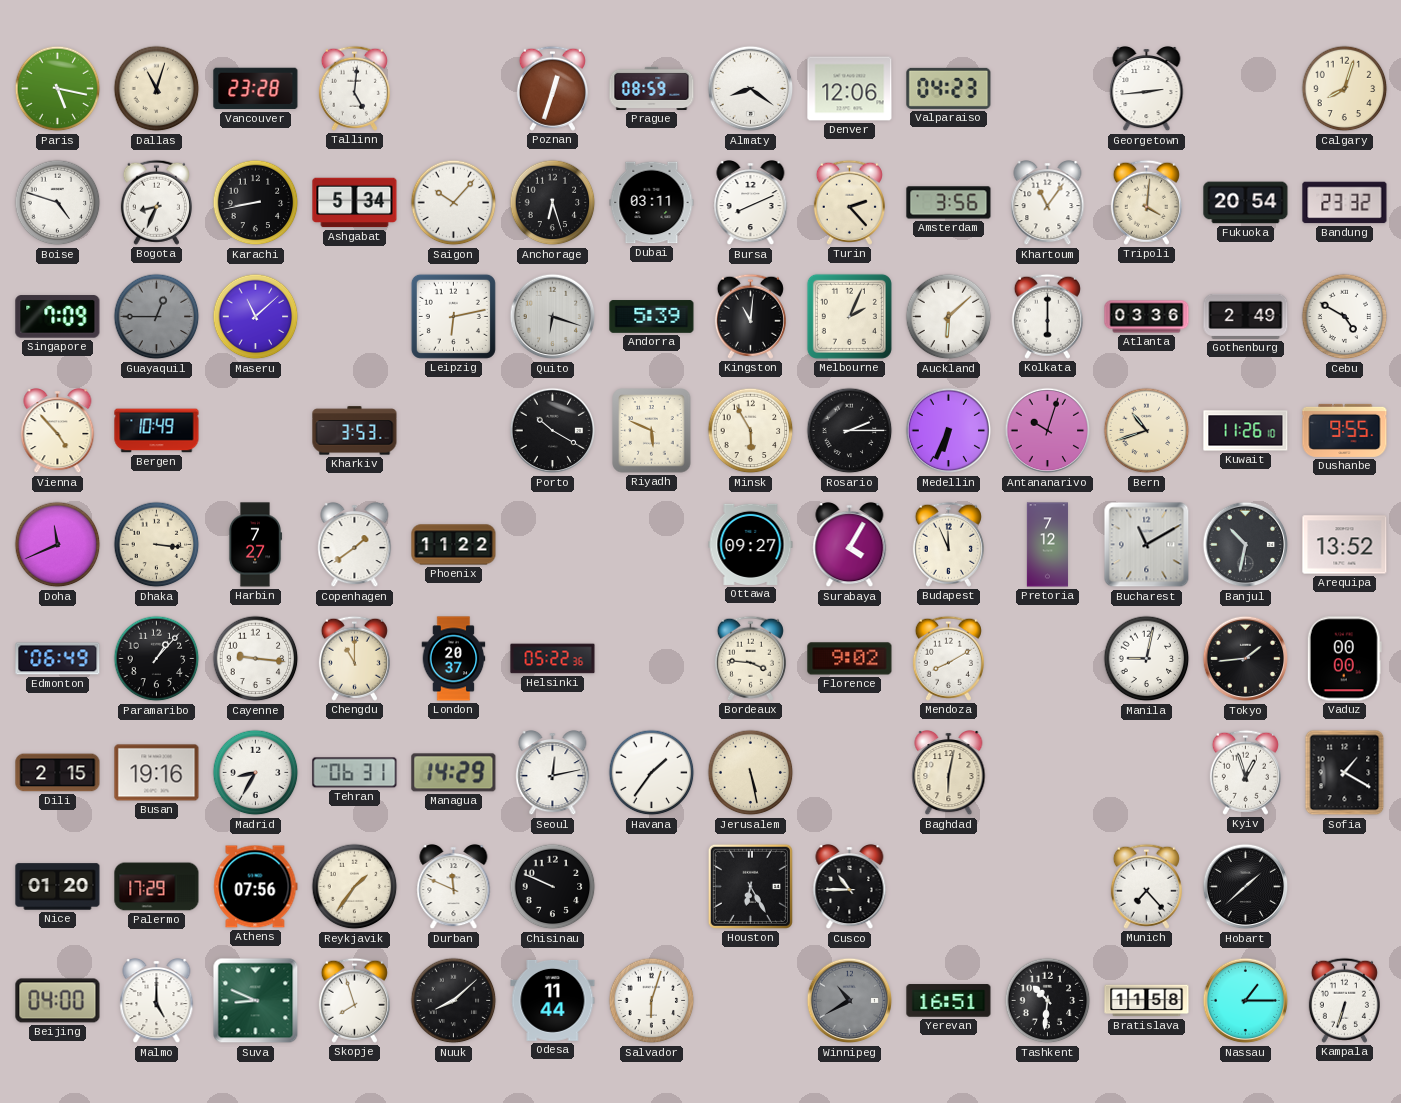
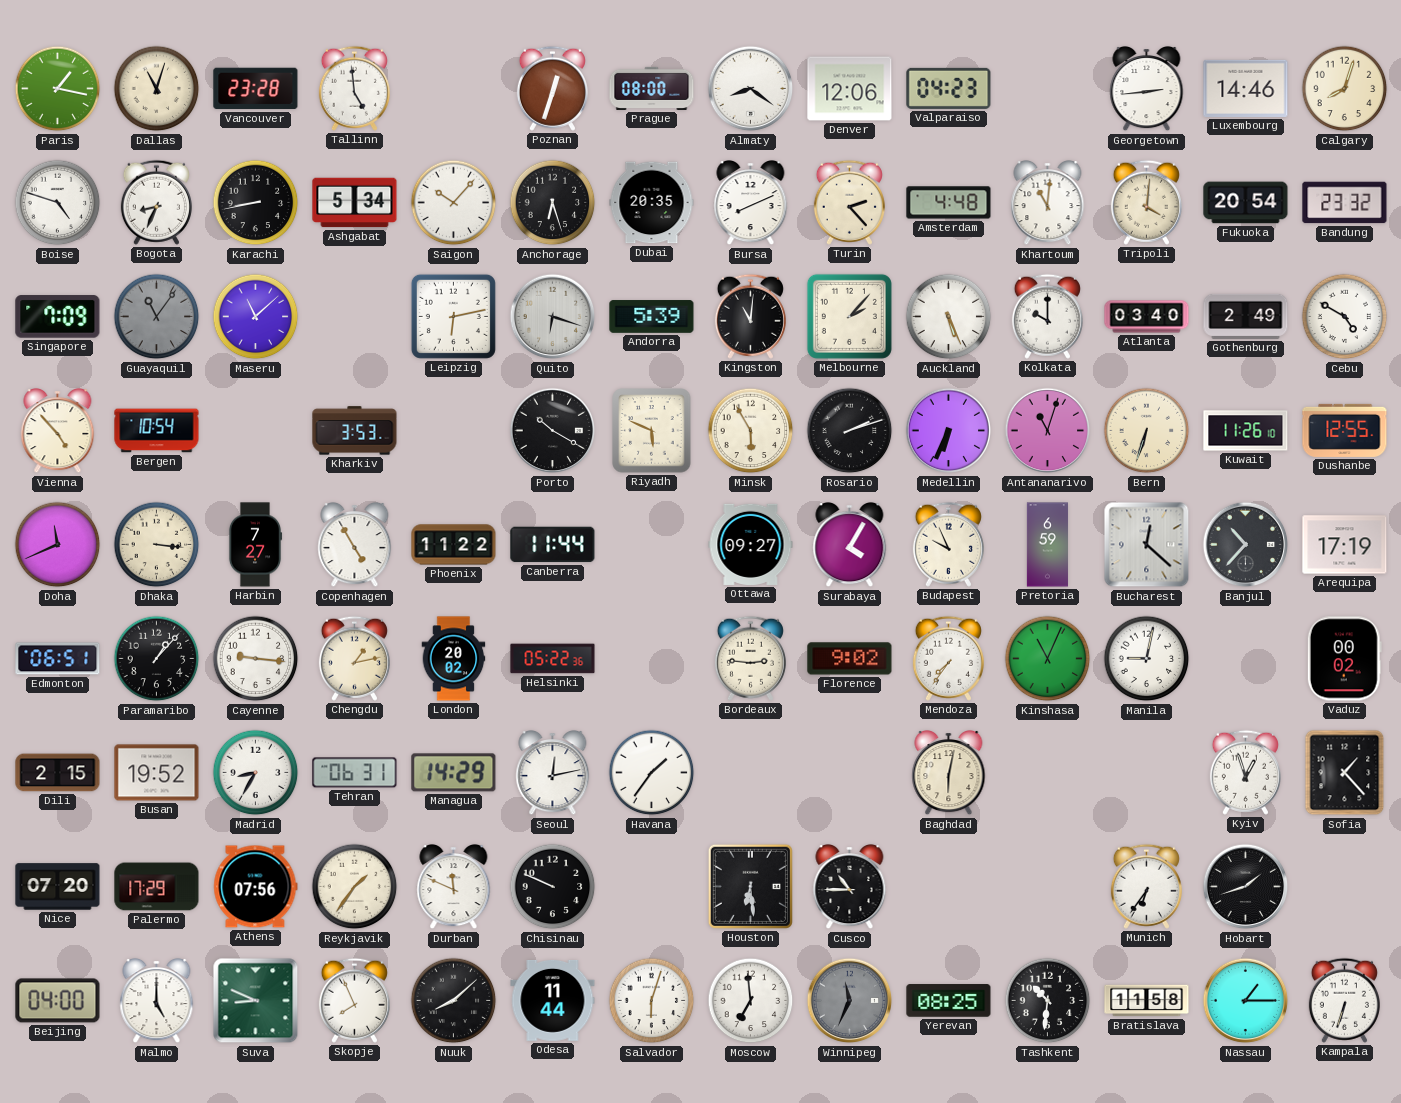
Paris: 5:17 -> 1:17 (58, 89)
Tallinn: 5:01 -> 4:59 (354, 88)
Prague: 08:59 -> 08:00 (652, 88)
Luxembourg: none -> 14:46 (1246, 88)
Dubai: 03:11 -> 20:35 (652, 203)
Amsterdam: 3:56 -> 4:48 (949, 203)
Khartoum: 11:06 -> 11:01 (1048, 204)
Guayaquil: 12:45 -> 11:06 (157, 317)
Melbourne: 2:04 -> 2:07 (849, 316)
Auckland: 6:08 -> 5:26 (949, 317)
Kolkata: 6:00 -> 10:00 (1047, 316)
Atlanta: 03:36 -> 03:40 (1147, 317)
Bergen: 10:49 -> 10:54 (157, 431)
Rosario: 2:15 -> 2:12 (850, 431)
Antananarivo: 10:03 -> 11:03 (1048, 431)
Bern: 10:42 -> 6:33 (1147, 431)
Dushanbe: 9:55 -> 12:55 (1345, 430)
Copenhagen: 1:39 -> 4:55 (355, 546)
Canberra: none -> 11:44 (553, 545)
Budapest: 11:56 -> 9:56 (948, 544)
Pretoria: 7:12 -> 6:59 (1047, 545)
Bucharest: 11:10 -> 12:22 (1147, 545)
Banjul: 10:32 -> 10:37 (1246, 545)
Arequipa: 13:52 -> 17:19 (1345, 545)
Edmonton: 06:49 -> 06:51 (58, 659)
Chengdu: 11:00 -> 1:13 (354, 658)
London: 20:37 -> 20:02 (454, 659)
Bordeaux: 3:46 -> 2:46 (750, 658)
Mendoza: 8:10 -> 7:36 (948, 658)
Kinshasa: none -> 11:04 (1048, 659)
Tokyo: 1:44 -> none (1246, 659)
Vaduz: 00:00 -> 00:02 (1344, 659)
Busan: 19:16 -> 19:52 (157, 773)
Jerusalem: 5:28 -> none (751, 773)
Sofia: 1:20 -> 1:23 (1345, 773)
Nice: 01:20 -> 07:20 (58, 887)
Houston: 6:25 -> 6:29 (750, 886)
Munich: 7:23 -> 6:36 (1146, 886)
Hobart: 1:38 -> 1:42 (1246, 887)
Skopje: 7:57 -> 7:56 (354, 1000)
Moscow: none -> 6:59 (751, 1001)
Winnipeg: 10:40 -> 11:34 (850, 1001)
Yerevan: 16:51 -> 08:25 (949, 1001)
